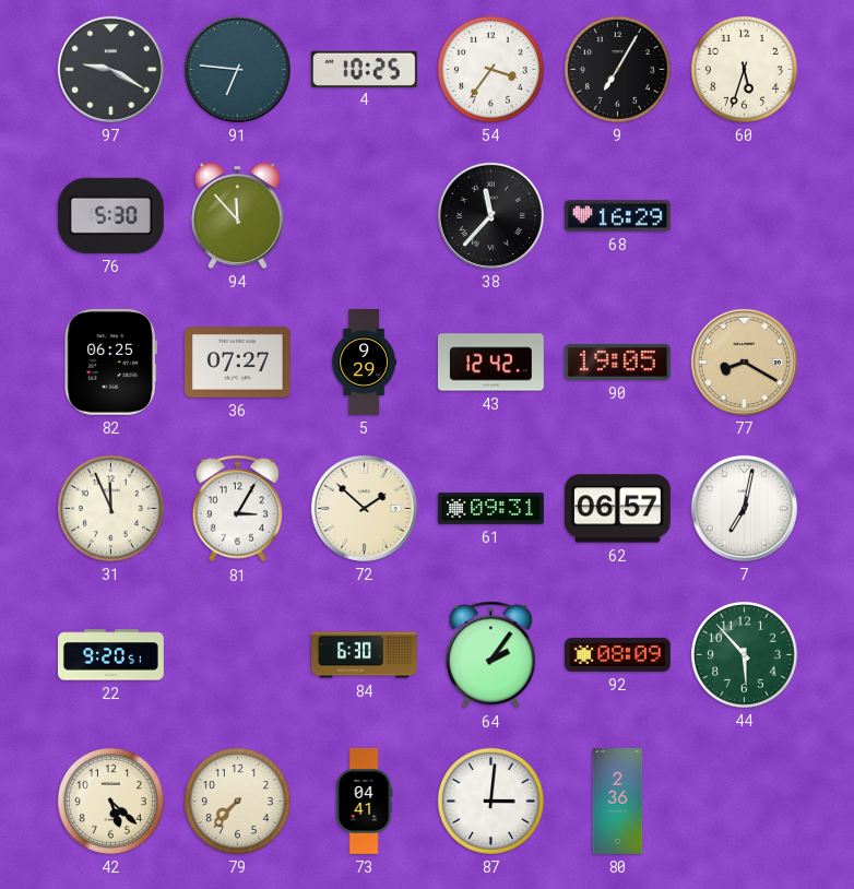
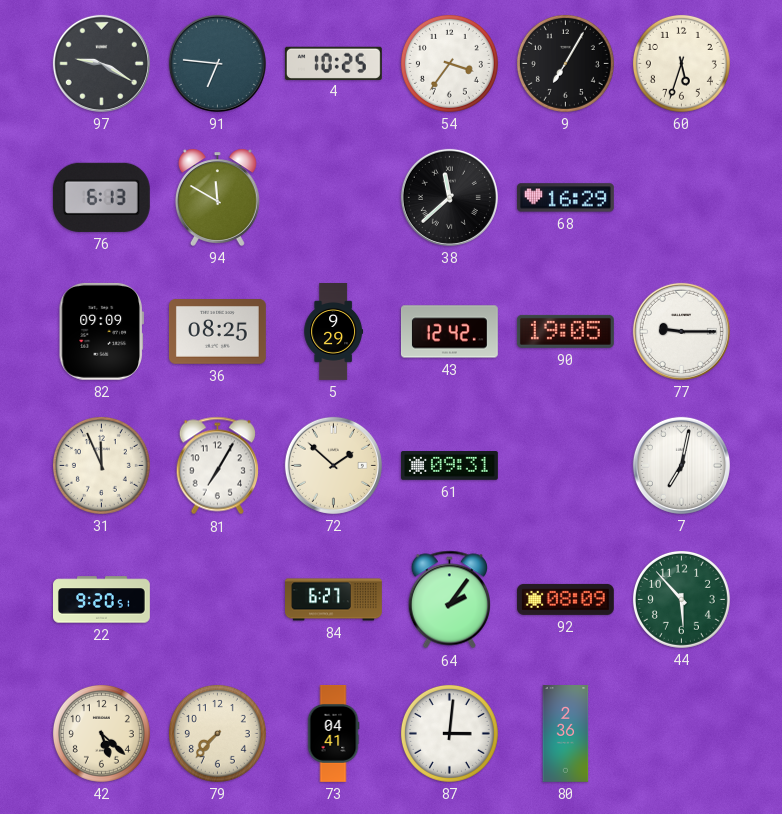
76: 5:30 -> 6:13 (101, 197)
94: 11:53 -> 11:50 (217, 197)
38: 11:37 -> 11:38 (449, 197)
82: 06:25 -> 09:09 (101, 331)
36: 07:27 -> 08:25 (217, 332)
77: 8:20 -> 9:15 (681, 331)
77 dial: champagne -> white (681, 331)
81: 3:05 -> 7:05 (217, 466)
62: 06:57 -> none (617, 509)
84: 6:30 -> 6:27 (334, 600)
